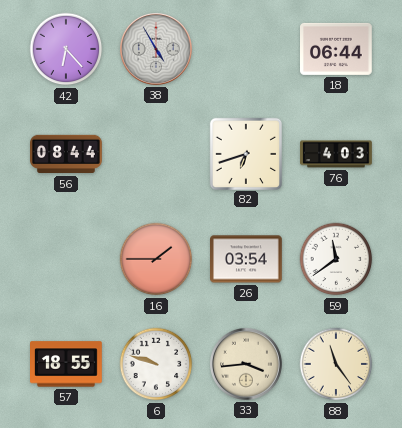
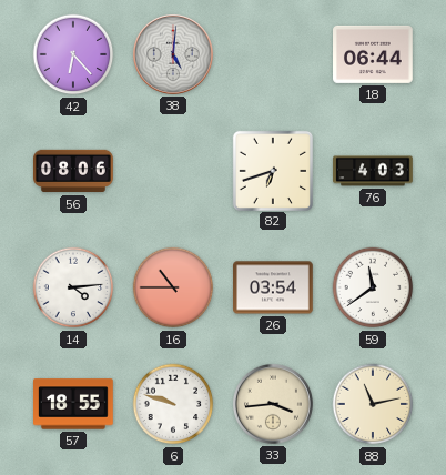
38: 4:55 -> 5:01 (173, 54)
56: 08:44 -> 08:06 (74, 171)
14: none -> 4:14 (73, 287)
16: 1:45 -> 10:45 (173, 287)
88: 11:24 -> 11:13 (373, 404)
